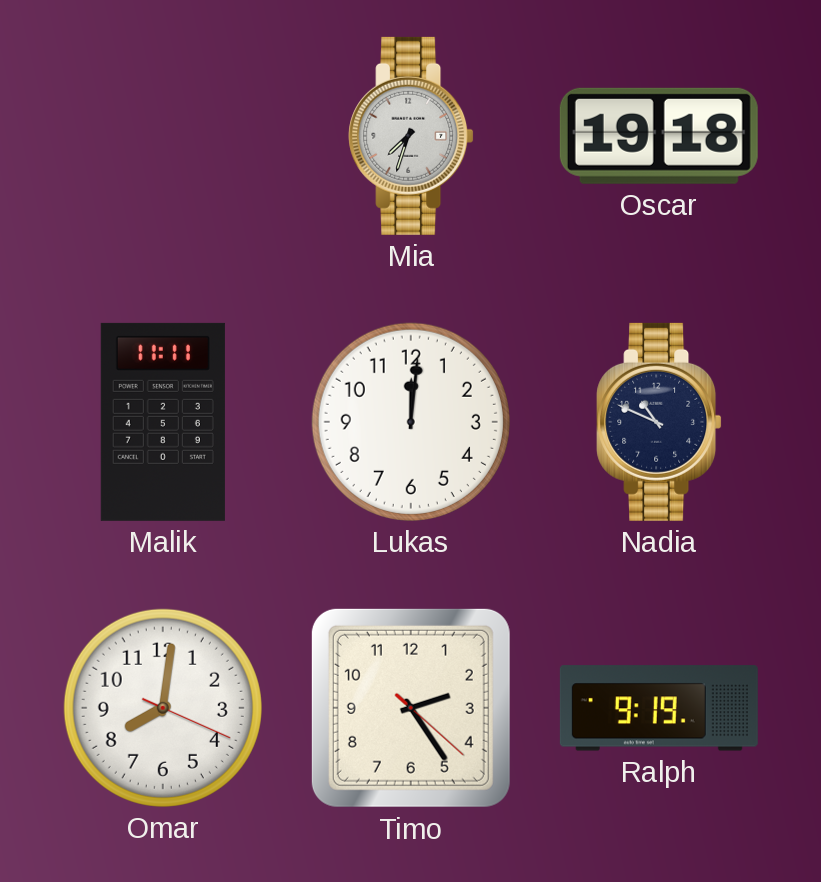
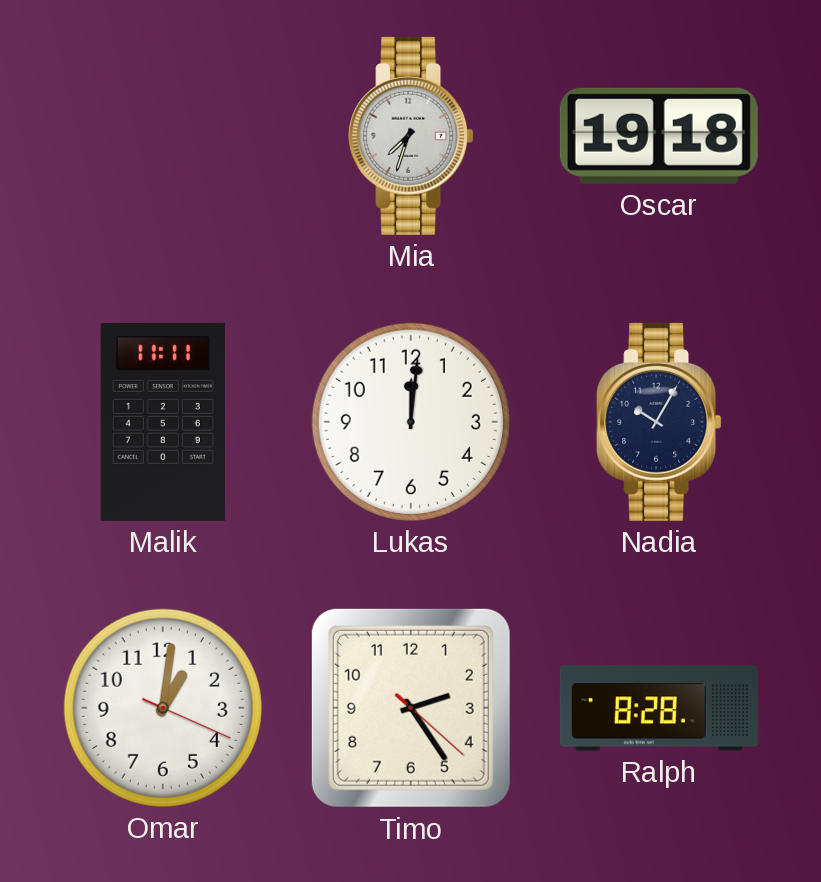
Nadia: 10:49 -> 10:05 (659, 422)
Omar: 8:01 -> 1:01 (163, 708)
Ralph: 9:19 -> 8:28 (659, 708)
